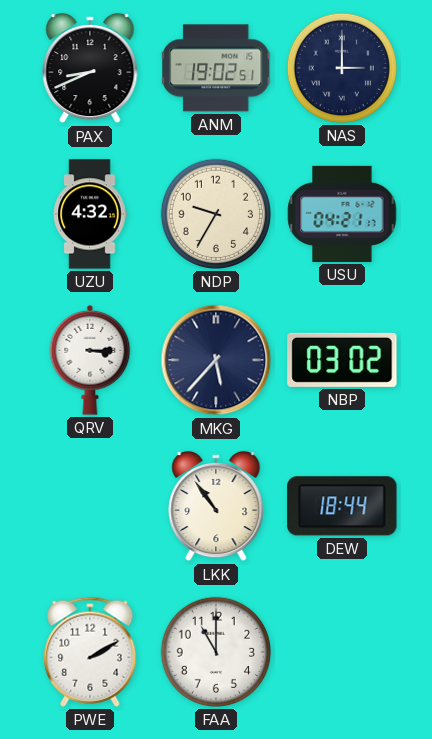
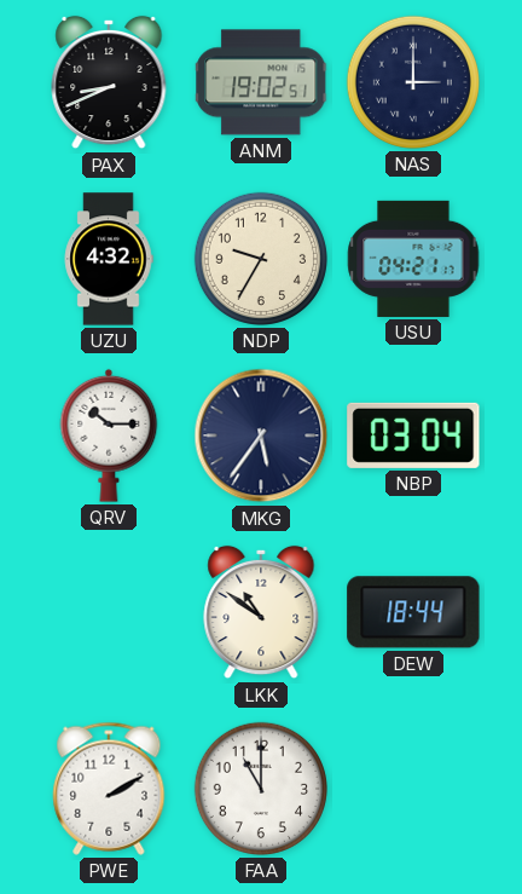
QRV: 3:15 -> 10:15 (109, 436)
MKG: 5:37 -> 5:36 (261, 436)
NBP: 03:02 -> 03:04 (413, 436)
LKK: 10:54 -> 10:51 (261, 612)
